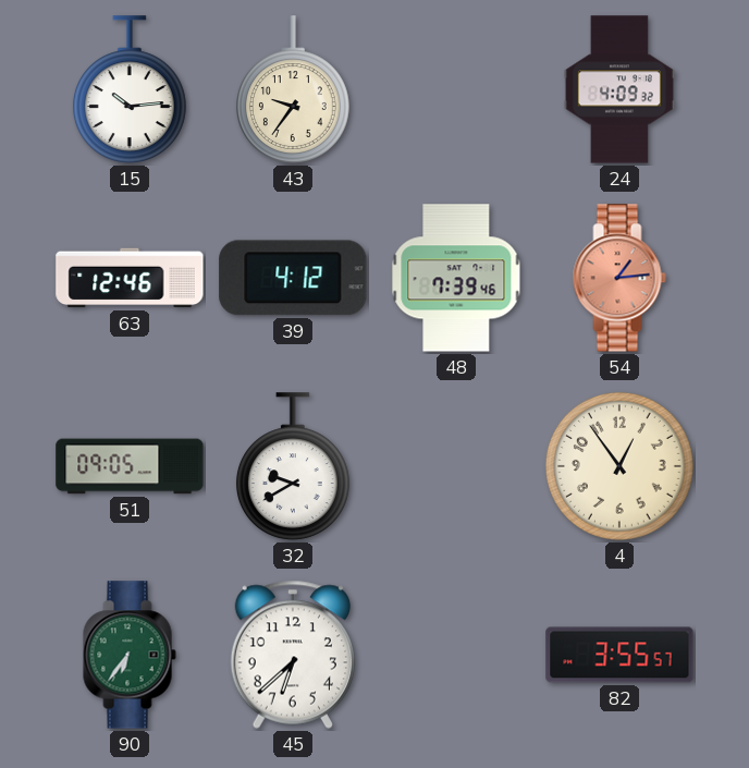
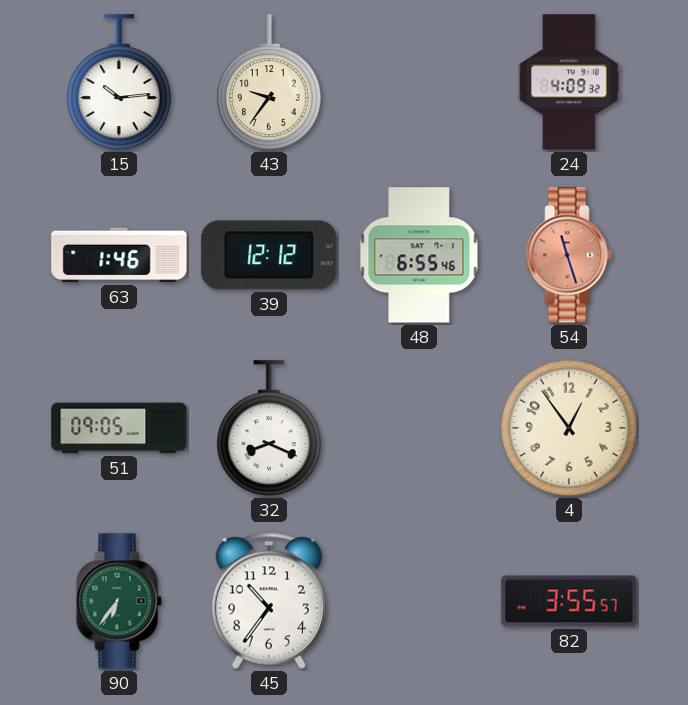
63: 12:46 -> 1:46 (119, 255)
39: 4:12 -> 12:12 (269, 255)
48: 7:39 -> 6:55 (419, 255)
54: 1:14 -> 11:27 (569, 255)
32: 9:40 -> 8:19 (269, 428)
45: 6:38 -> 10:36 (269, 601)
